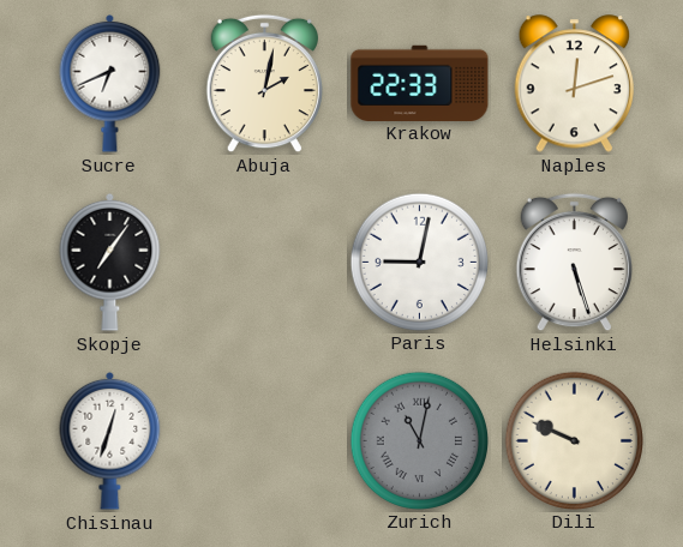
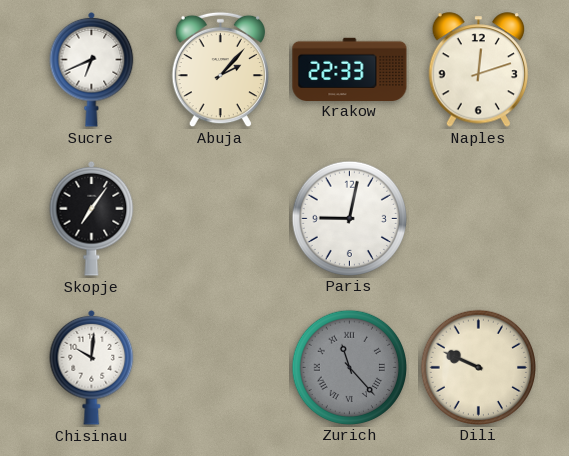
Abuja: 2:02 -> 2:07 (220, 70)
Helsinki: 5:27 -> none (574, 263)
Chisinau: 12:33 -> 10:01 (92, 367)
Zurich: 11:02 -> 11:23 (349, 367)
